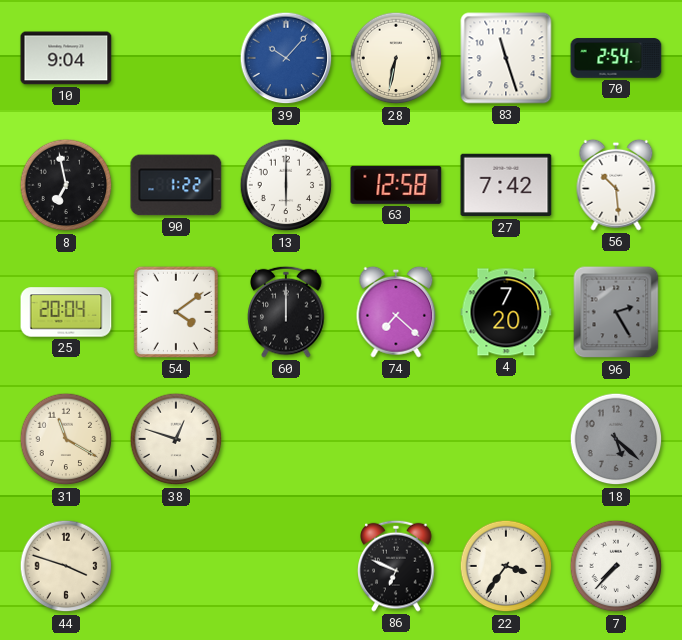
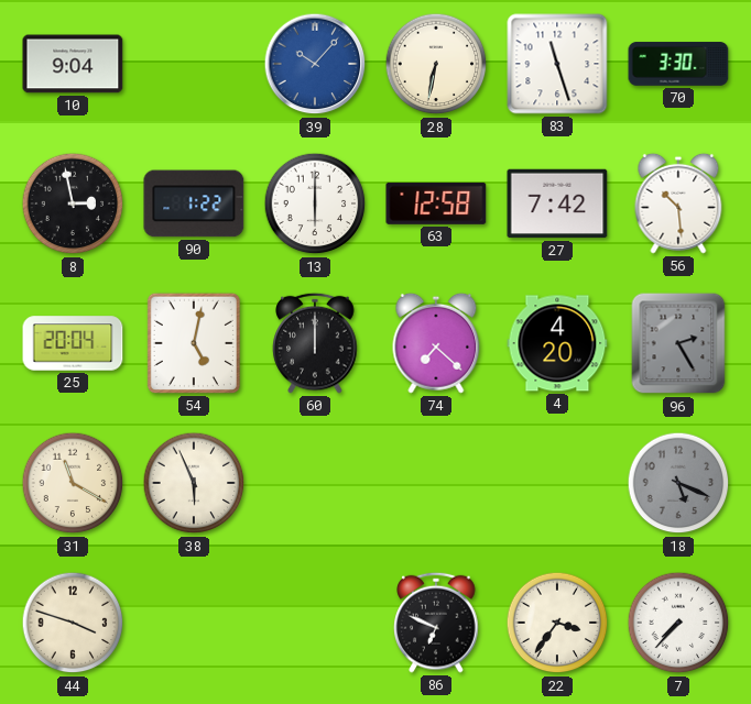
70: 2:54 -> 3:30 (678, 64)
8: 6:58 -> 2:58 (73, 204)
54: 4:09 -> 5:02 (194, 343)
4: 7:20 -> 4:20 (557, 343)
38: 12:48 -> 5:56 (194, 483)
18: 5:22 -> 5:19 (678, 483)
